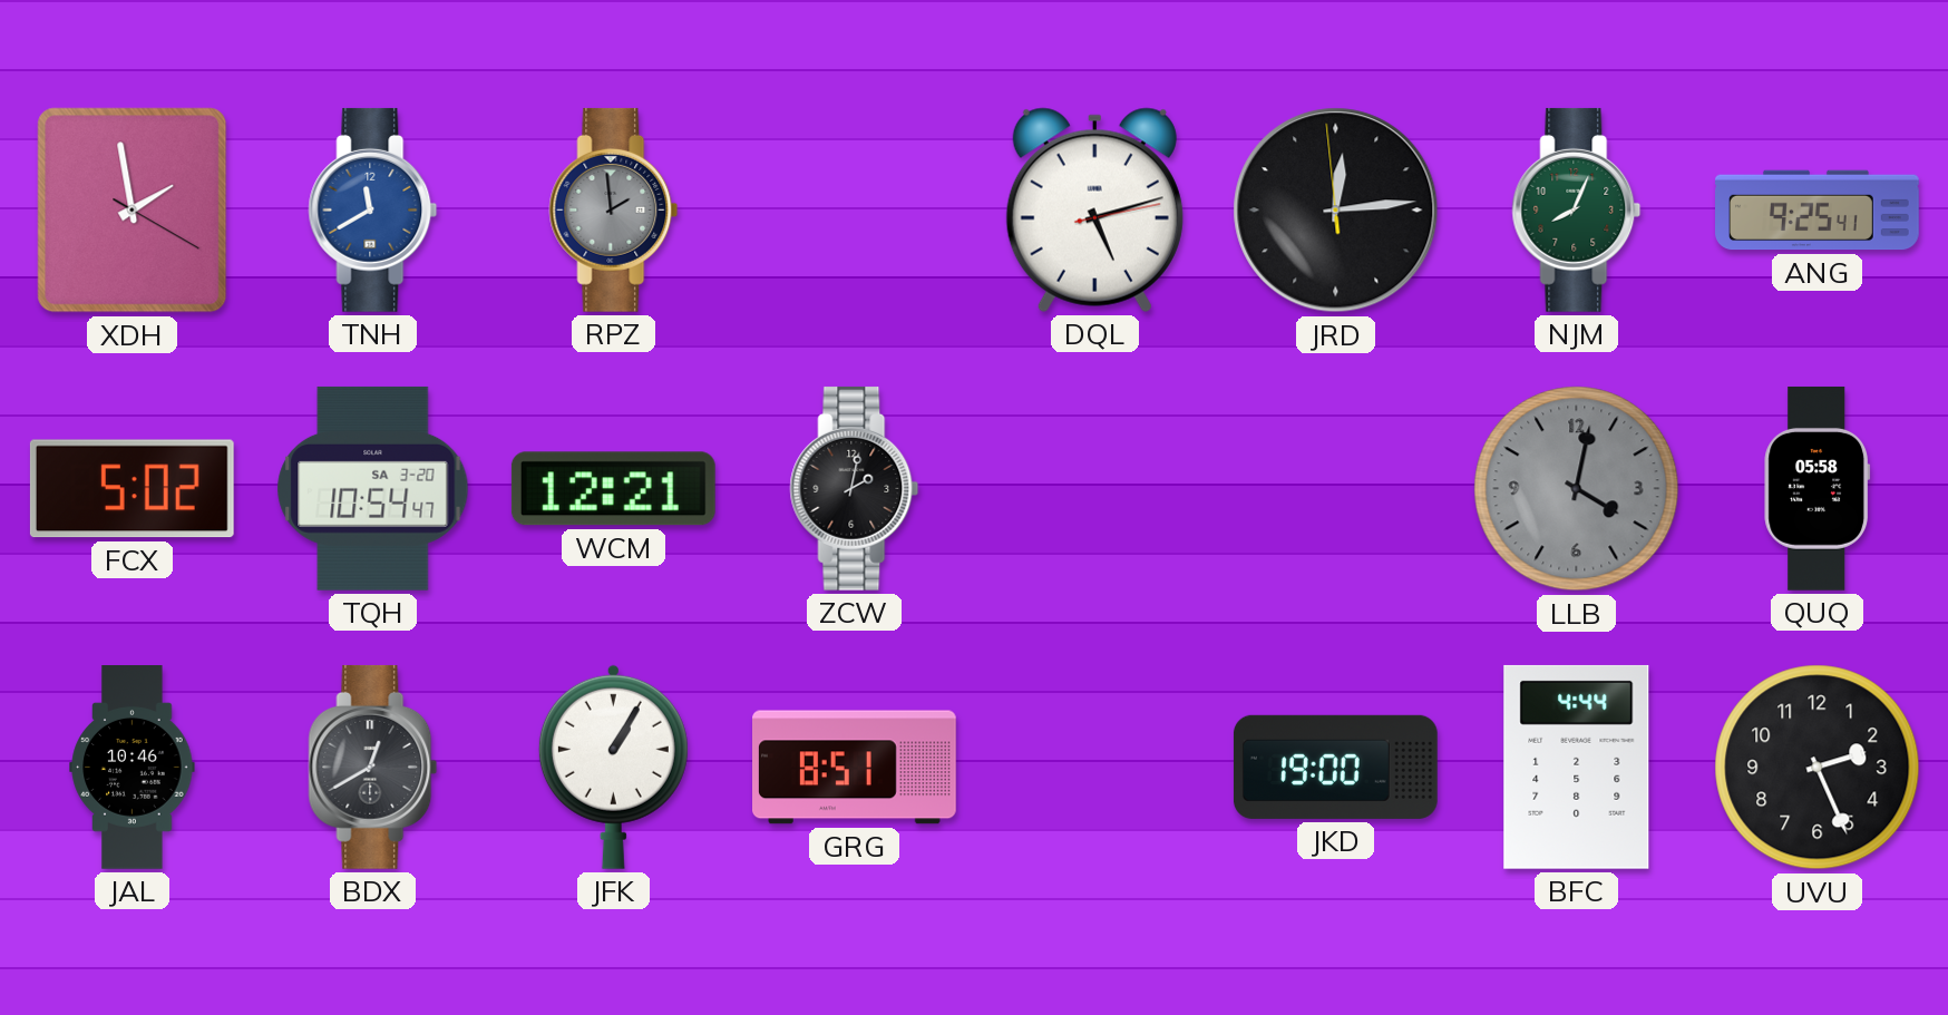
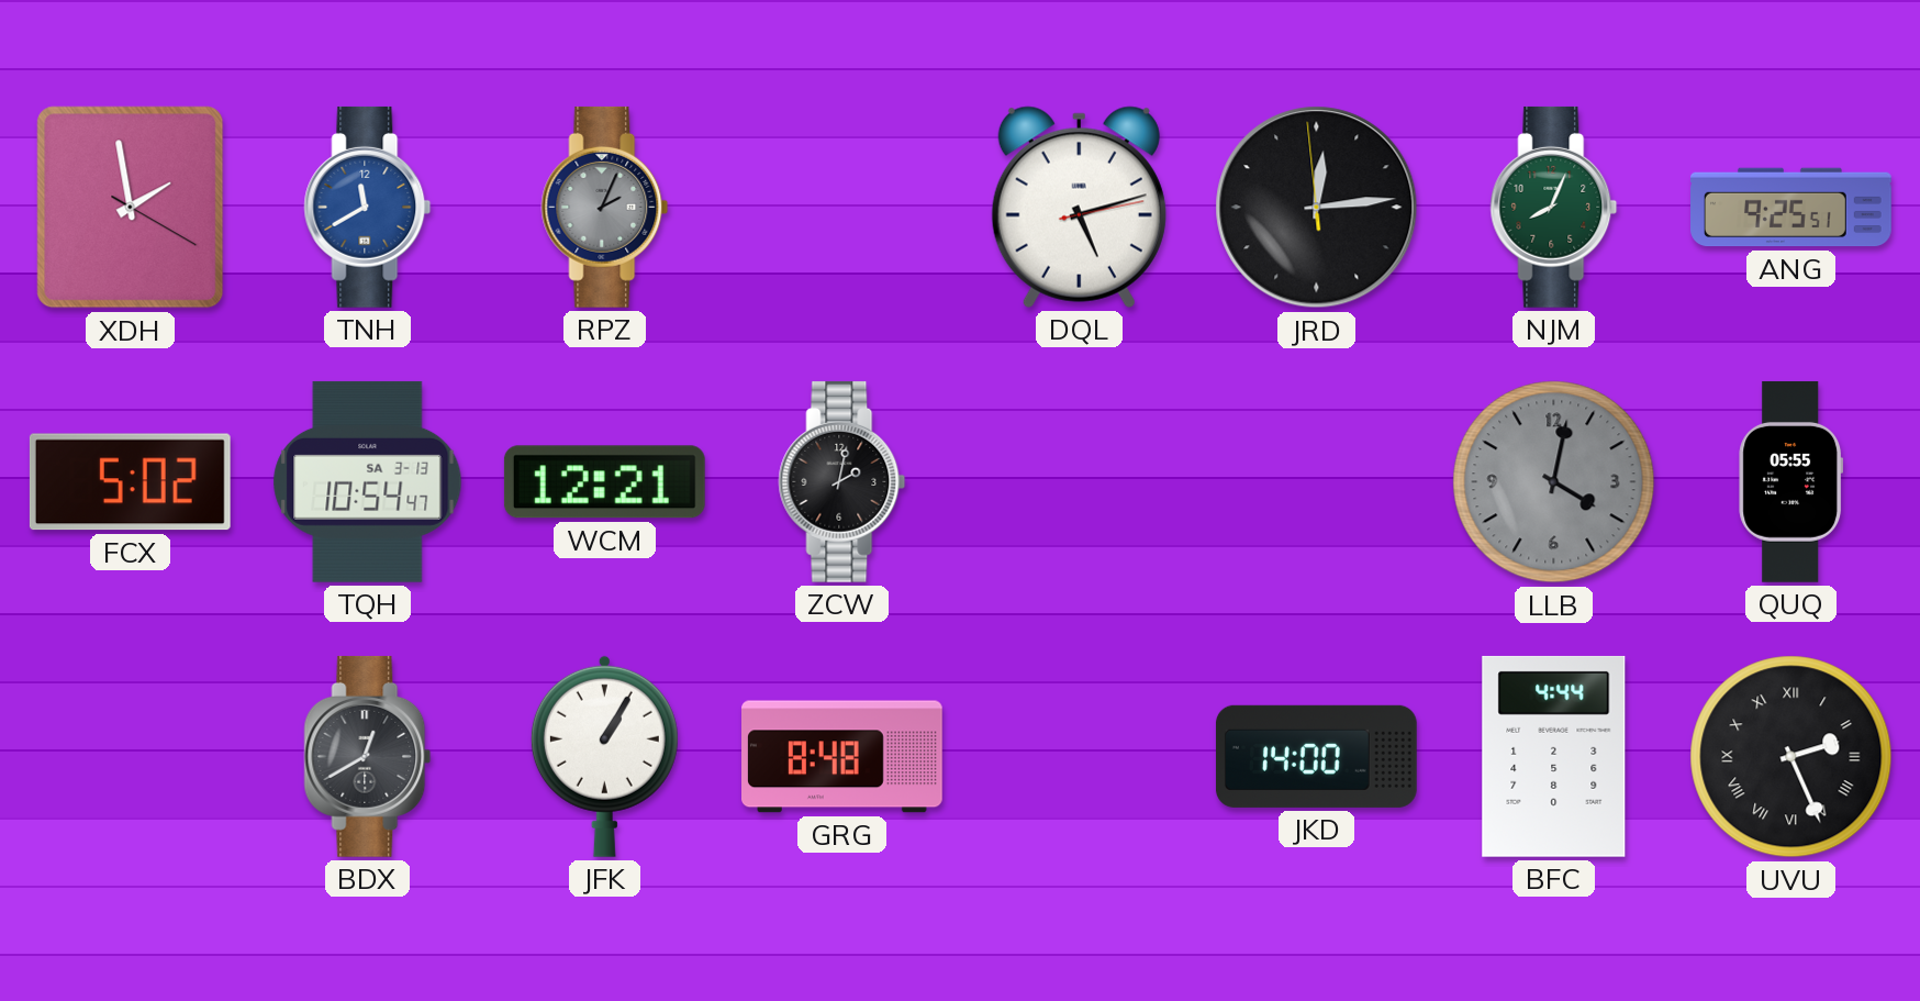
RPZ: 1:59 -> 2:04 (605, 207)
ANG: 9:25:41 -> 9:25:51 (1791, 208)
TQH date: SA 3-20 -> SA 3-13 (368, 481)
QUQ: 05:58 -> 05:55 (1791, 481)
JAL: 10:46 -> none (133, 768)
GRG: 8:51 -> 8:48 (842, 757)
JKD: 19:00 -> 14:00 (1316, 756)
UVU numerals: Arabic -> Roman (1791, 757)
